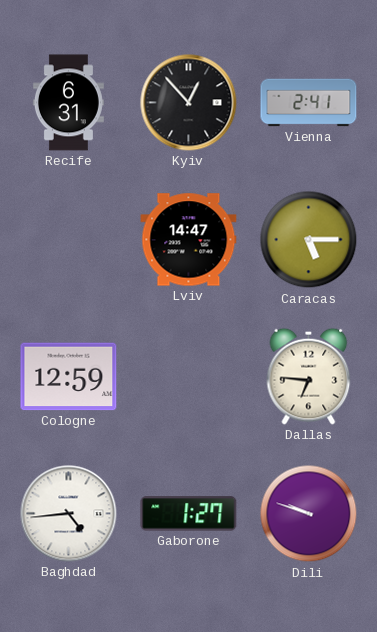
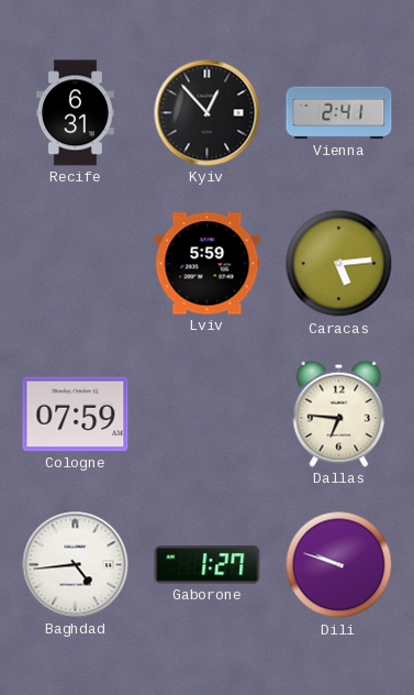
Lviv: 14:47 -> 5:59 (208, 264)
Caracas: 5:15 -> 5:14 (339, 264)
Cologne: 12:59 -> 07:59 (76, 415)
